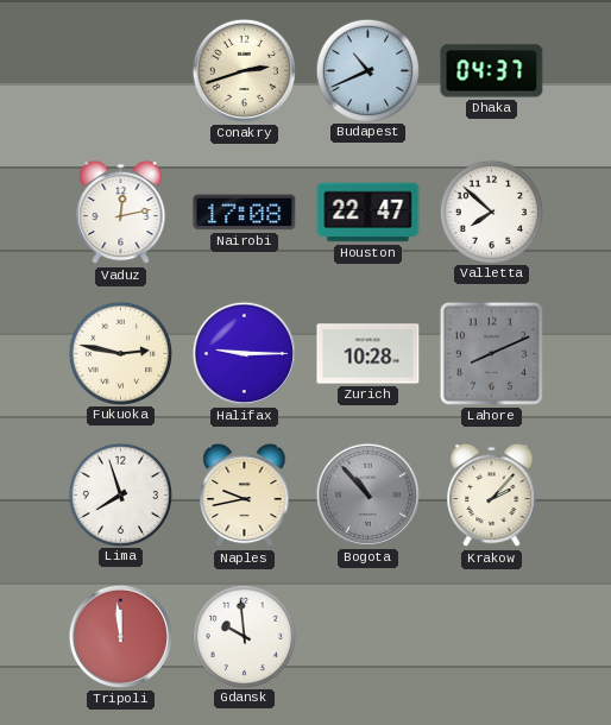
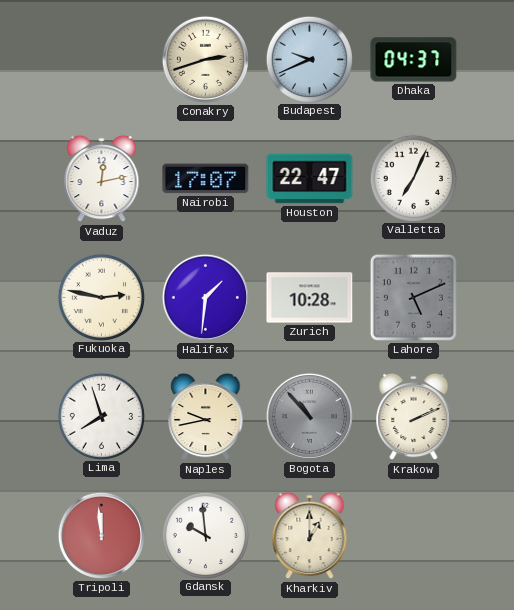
Budapest: 10:41 -> 9:41 (309, 59)
Nairobi: 17:08 -> 17:07 (206, 179)
Valletta: 7:52 -> 7:04 (413, 178)
Halifax: 9:15 -> 1:31 (205, 297)
Lahore: 8:11 -> 5:11 (413, 297)
Krakow: 2:07 -> 2:11 (414, 417)
Kharkiv: none -> 1:00 (310, 536)
